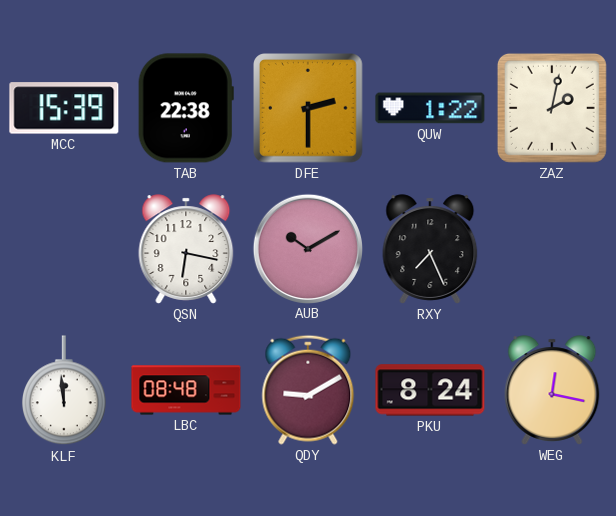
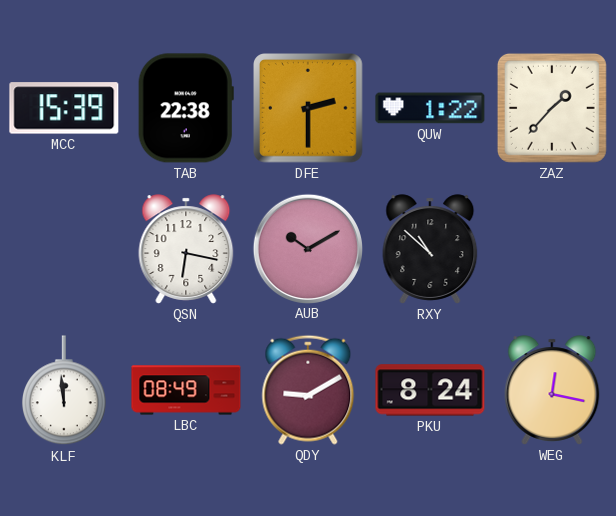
ZAZ: 2:02 -> 1:37 (552, 108)
RXY: 7:26 -> 10:52 (430, 249)
LBC: 08:48 -> 08:49 (186, 390)
